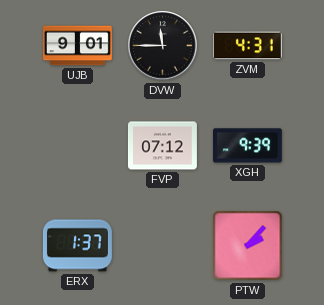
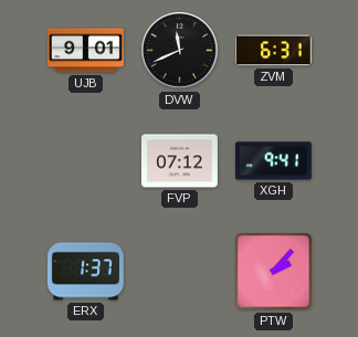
DVW: 11:45 -> 11:41 (180, 51)
ZVM: 4:31 -> 6:31 (273, 51)
XGH: 9:39 -> 9:41 (273, 161)
